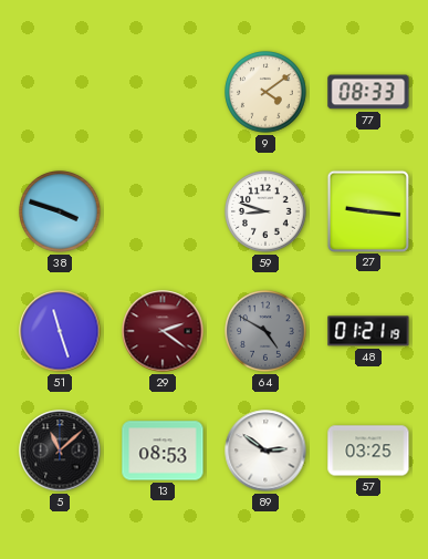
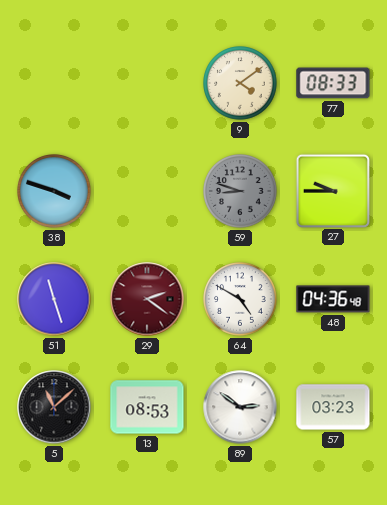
59 dial: white -> grey (241, 192)
27: 9:16 -> 9:45 (332, 190)
64 dial: grey -> white (241, 300)
48: 01:21 -> 04:36 (333, 299)
57: 03:25 -> 03:23 (333, 407)
